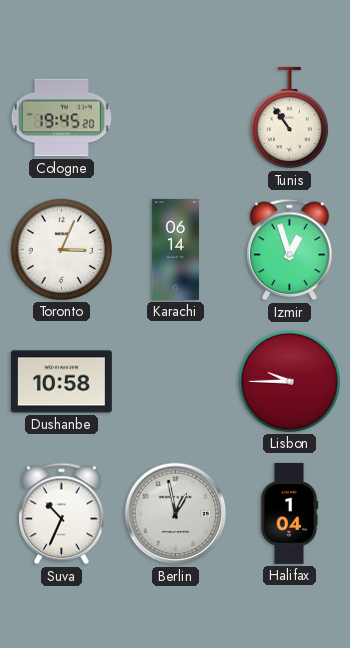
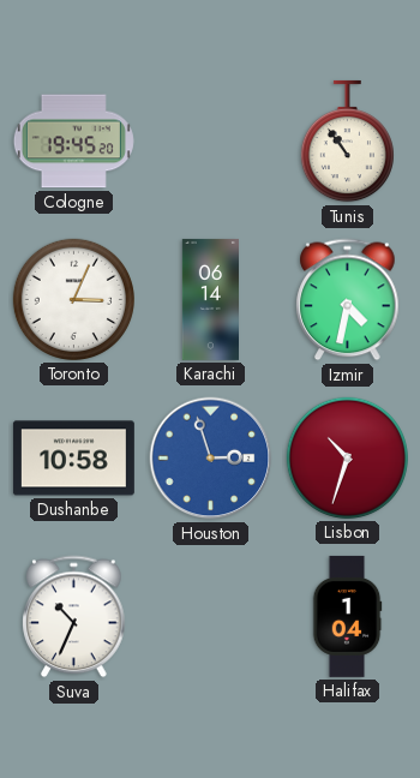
Izmir: 12:57 -> 4:32 (348, 300)
Houston: none -> 2:57 (211, 459)
Lisbon: 9:45 -> 10:33 (347, 457)
Berlin: 12:58 -> none (176, 514)
